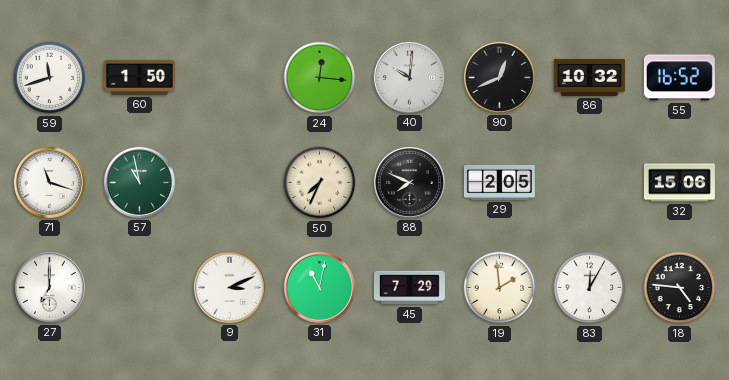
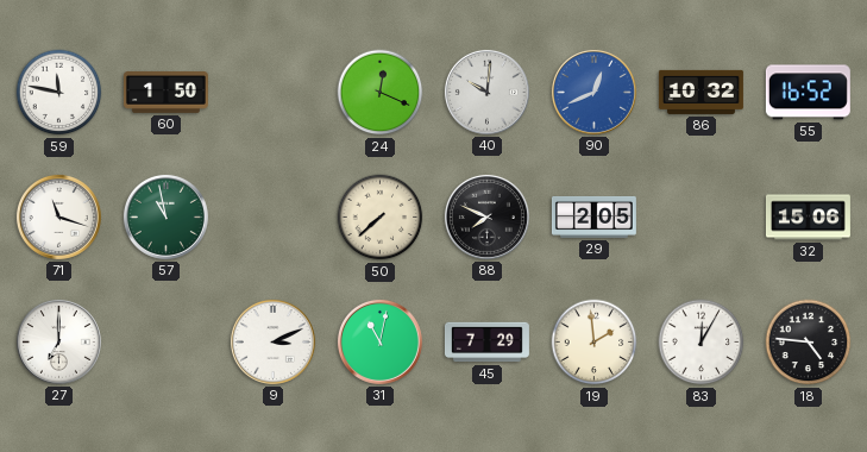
59: 11:42 -> 11:47 (59, 93)
24: 12:16 -> 12:19 (381, 93)
90 dial: black -> blue (593, 92)
50: 7:34 -> 7:38 (381, 218)
